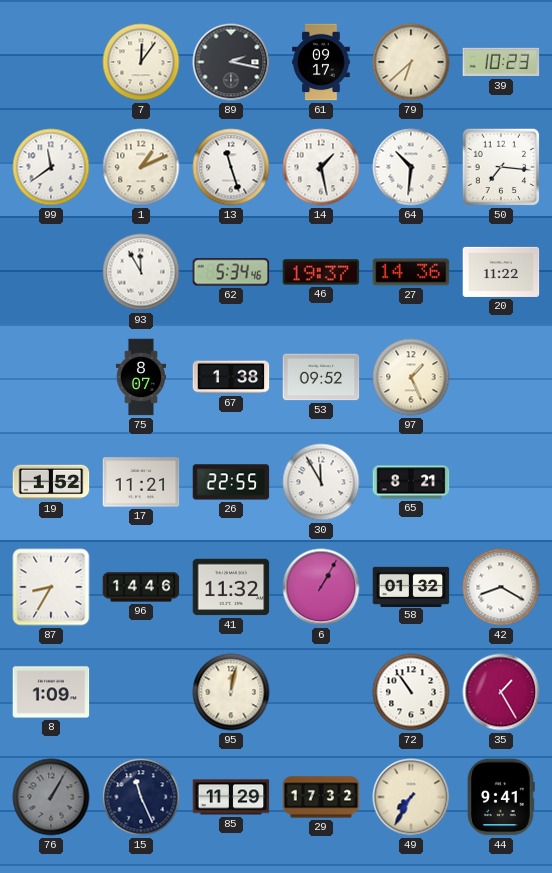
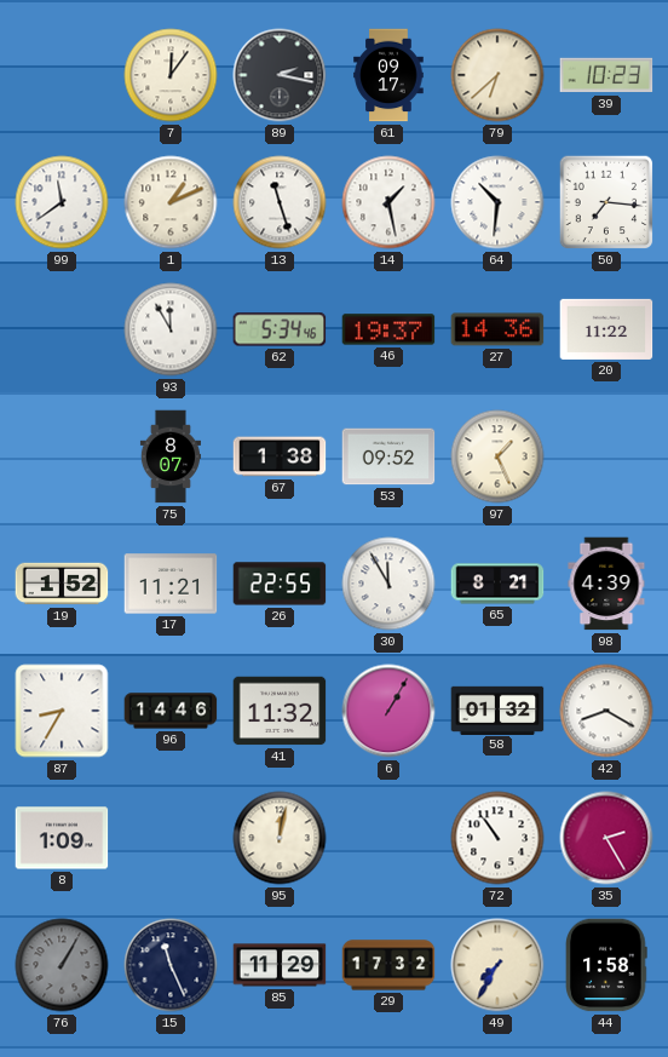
98: none -> 4:39 (606, 584)
35: 1:25 -> 2:25 (606, 838)
44: 9:41 -> 1:58 (606, 965)
